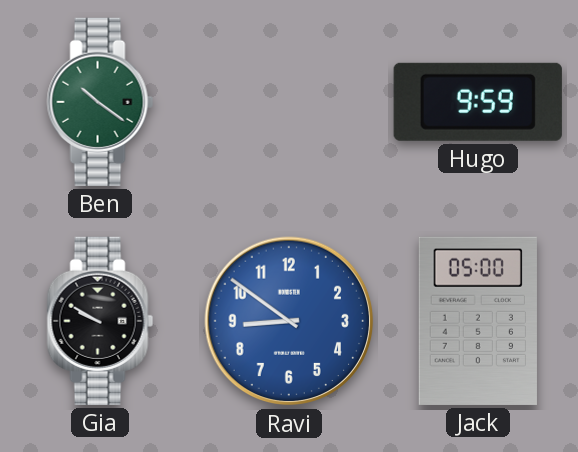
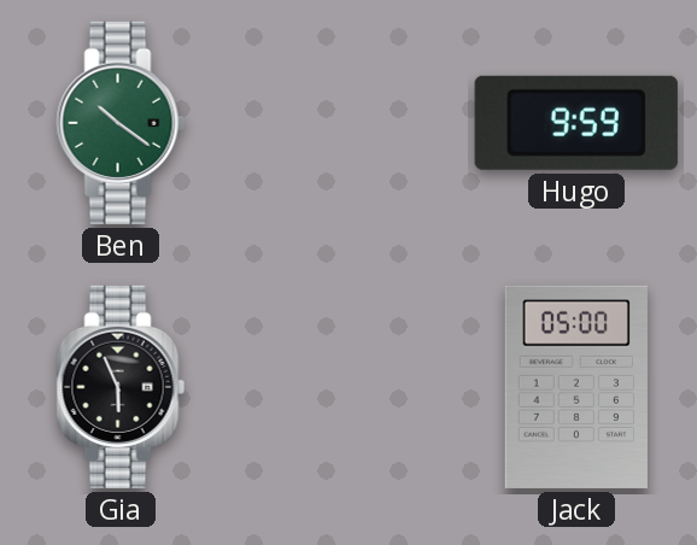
Gia: 9:50 -> 5:56 (121, 387)
Ravi: 8:51 -> none (289, 321)
